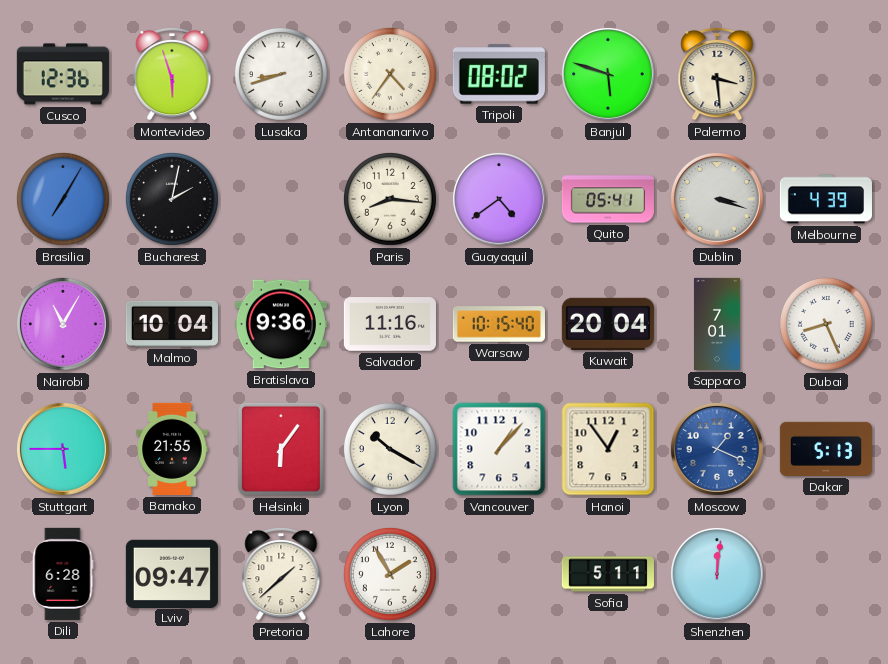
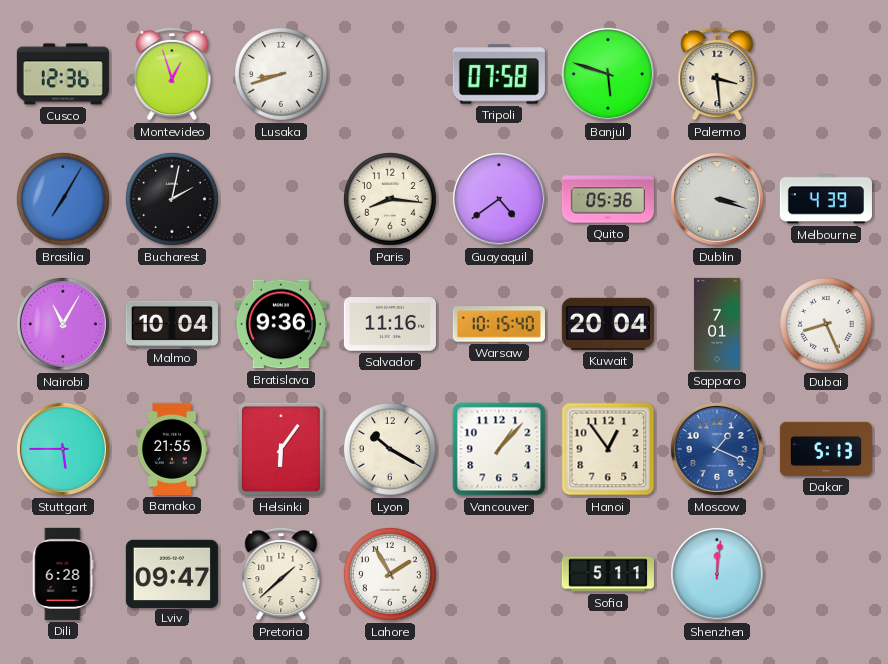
Montevideo: 5:57 -> 12:57 (172, 74)
Antananarivo: 4:36 -> none (390, 74)
Tripoli: 08:02 -> 07:58 (499, 74)
Quito: 05:41 -> 05:36 (608, 199)
